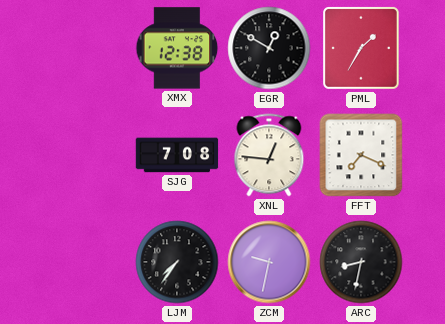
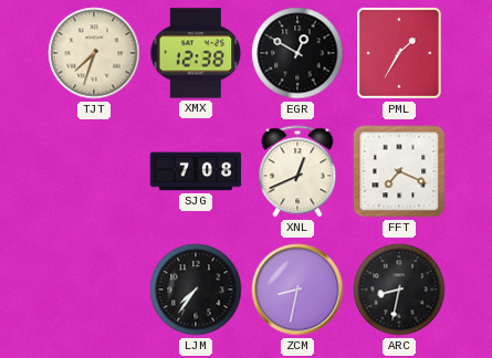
TJT: none -> 7:33 (94, 53)
XNL: 12:46 -> 12:41 (297, 171)
ZCM: 9:32 -> 8:32 (297, 289)
